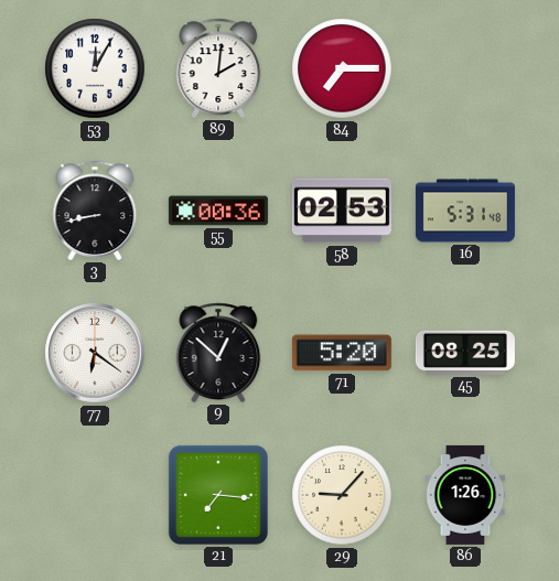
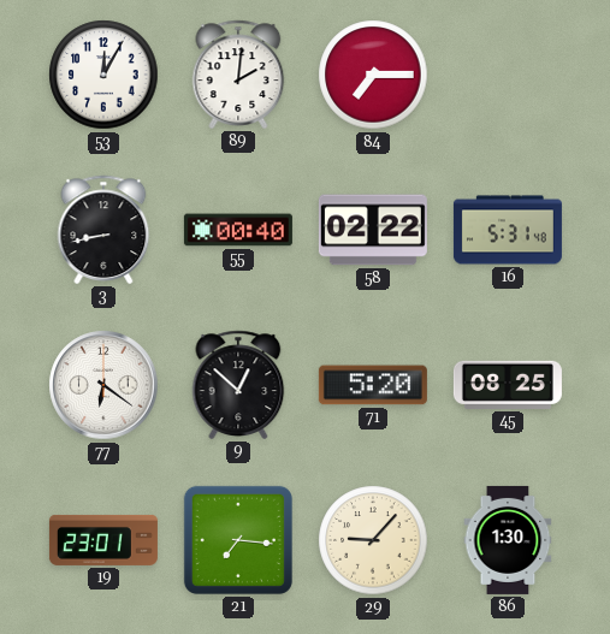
55: 00:36 -> 00:40 (238, 230)
58: 02:53 -> 02:22 (373, 230)
19: none -> 23:01 (103, 540)
86: 1:26 -> 1:30 (508, 540)
